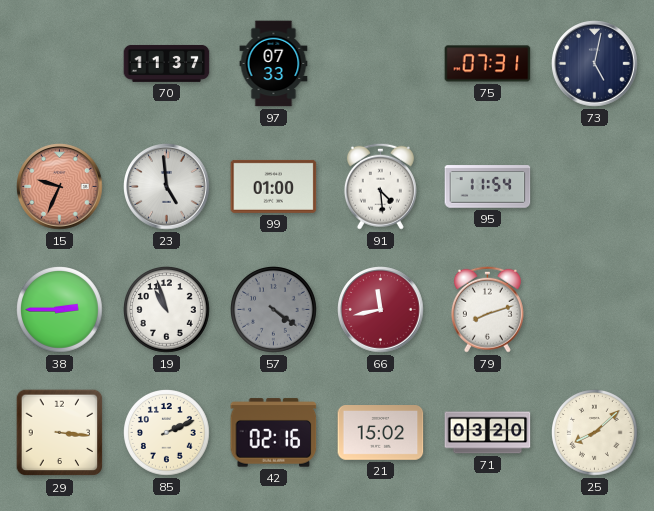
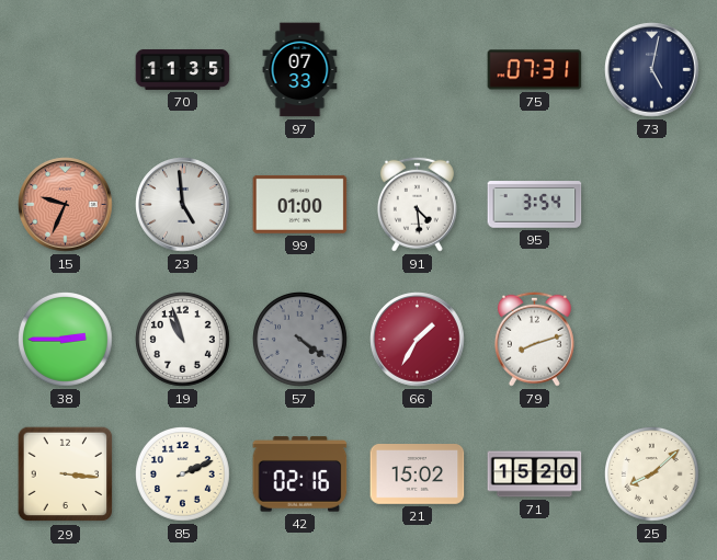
70: 11:37 -> 11:35 (183, 69)
95: 11:54 -> 3:54 (535, 205)
66: 11:43 -> 1:35 (418, 340)
71: 03:20 -> 15:20 (535, 475)
